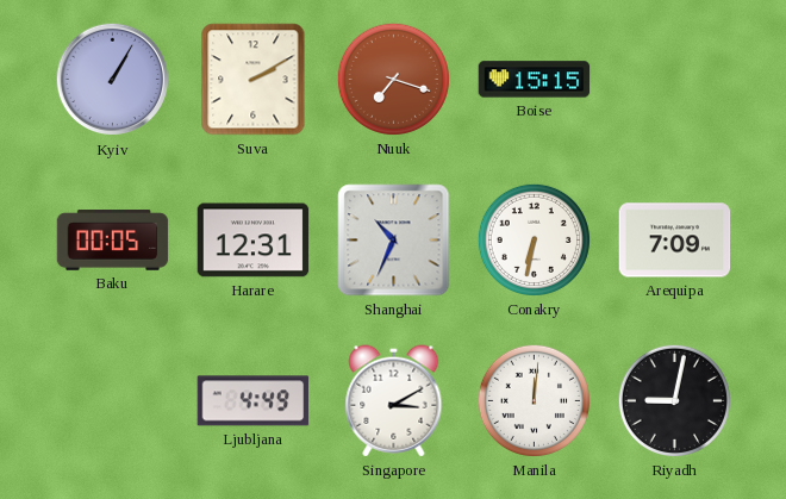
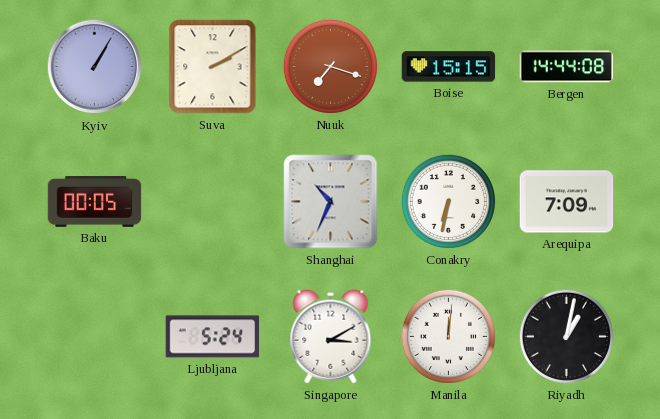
Bergen: none -> 14:44 (567, 67)
Harare: 12:31 -> none (254, 241)
Ljubljana: 4:49 -> 5:24 (213, 337)
Riyadh: 9:02 -> 1:02 (566, 336)
